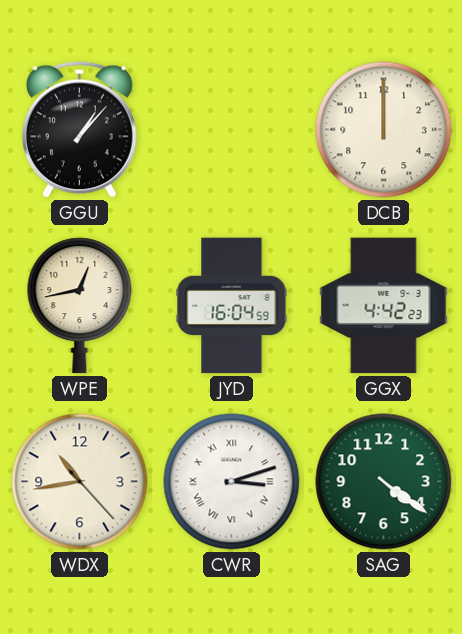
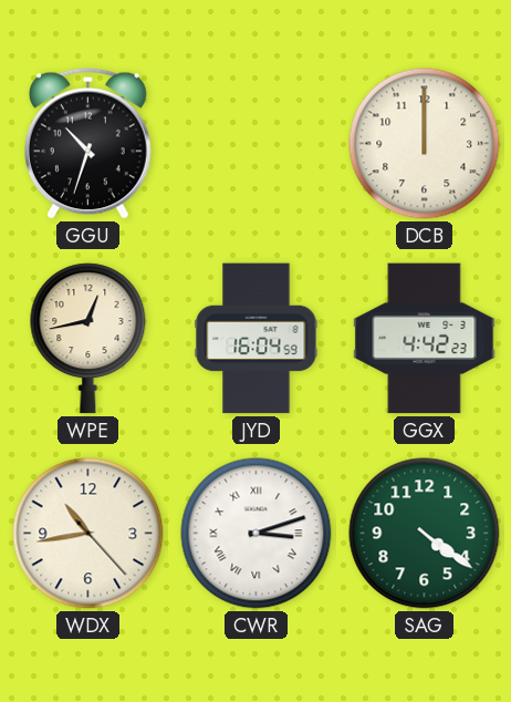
GGU: 1:07 -> 10:33 (88, 143)
